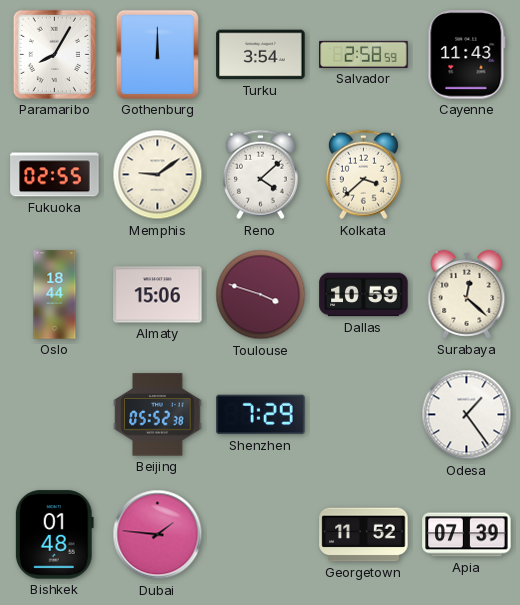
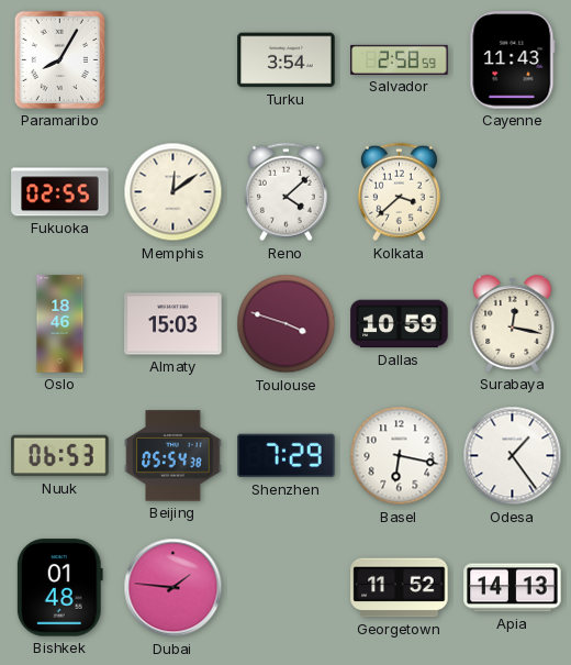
Gothenburg: 12:00 -> none (157, 54)
Memphis: 9:09 -> 12:09 (173, 192)
Oslo: 18:44 -> 18:46 (60, 324)
Almaty: 15:06 -> 15:03 (173, 324)
Surabaya: 12:22 -> 12:17 (513, 323)
Nuuk: none -> 06:53 (60, 456)
Beijing: 05:52 -> 05:54 (173, 456)
Basel: none -> 6:17 (400, 456)
Apia: 07:39 -> 14:13 (513, 588)
